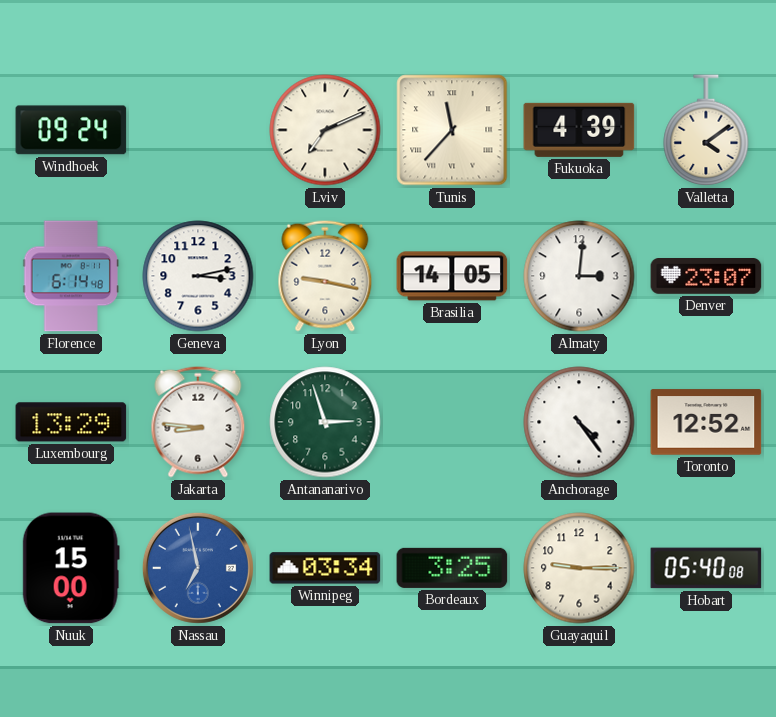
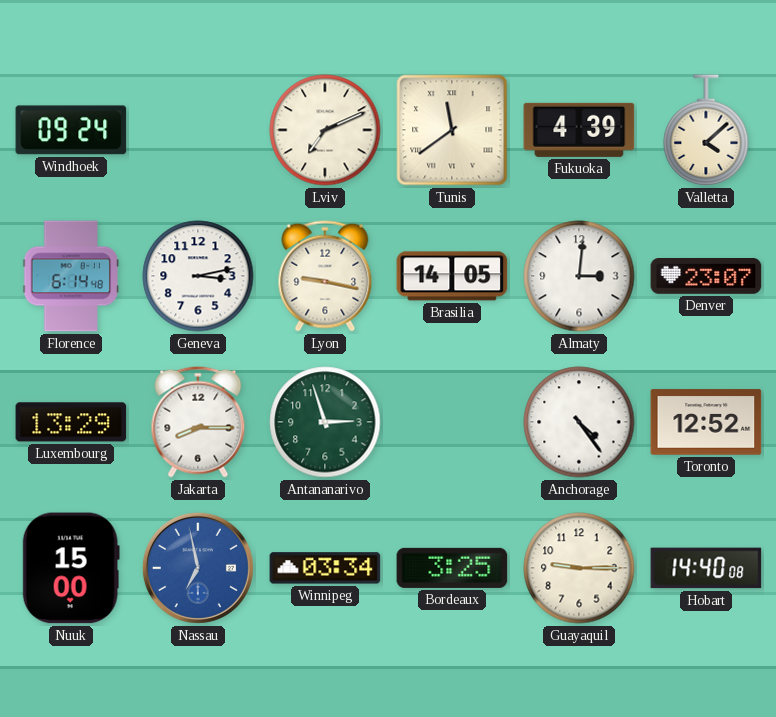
Tunis: 11:37 -> 11:39 (452, 130)
Valletta: 4:09 -> 4:08 (706, 131)
Jakarta: 8:46 -> 8:15 (198, 422)
Hobart: 05:40 -> 14:40 (706, 568)
